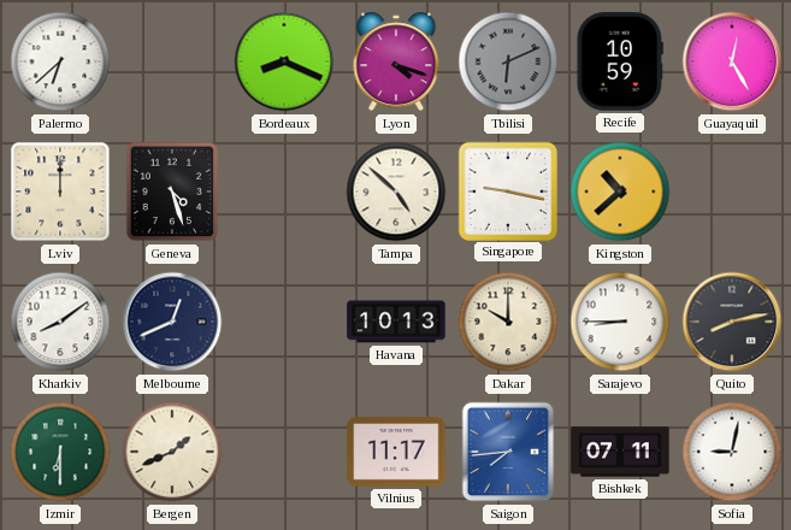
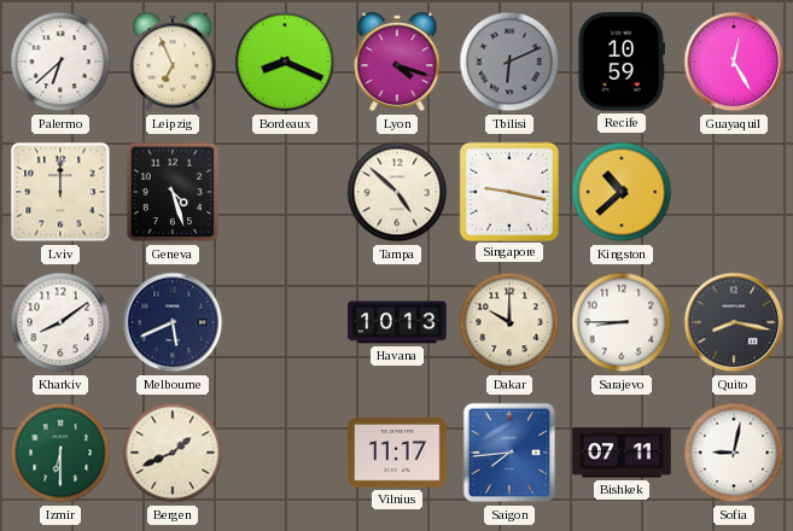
Leipzig: none -> 6:56 (173, 62)
Melbourne: 12:41 -> 5:41 (173, 322)
Quito: 8:13 -> 8:17 (734, 322)
